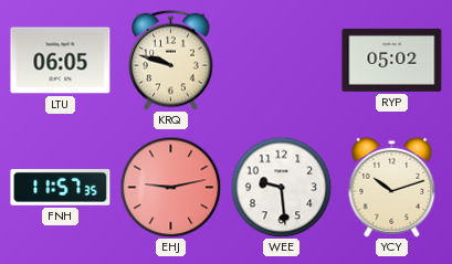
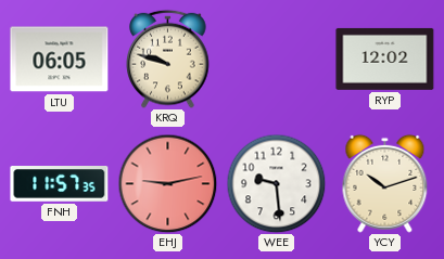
RYP: 05:02 -> 12:02 (385, 59)
